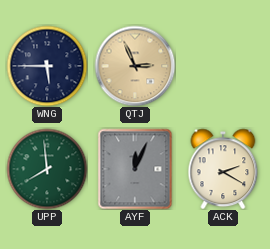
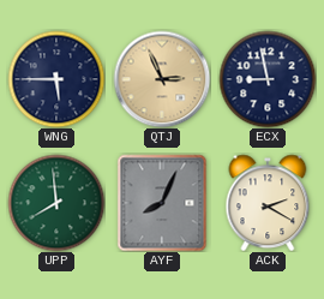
ECX: none -> 8:58 (268, 79)
AYF: 12:04 -> 8:04 (162, 203)
